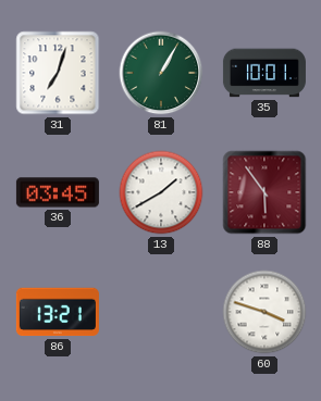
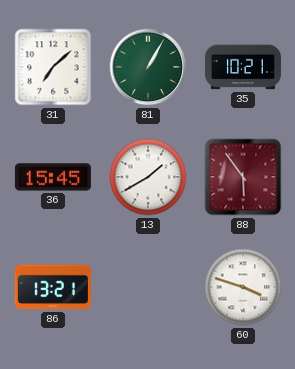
31: 7:03 -> 7:08 (53, 67)
35: 10:01 -> 10:21 (243, 67)
36: 03:45 -> 15:45 (53, 177)
